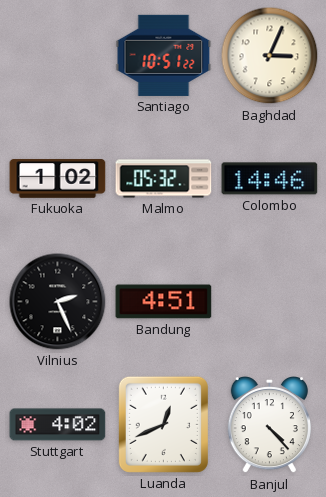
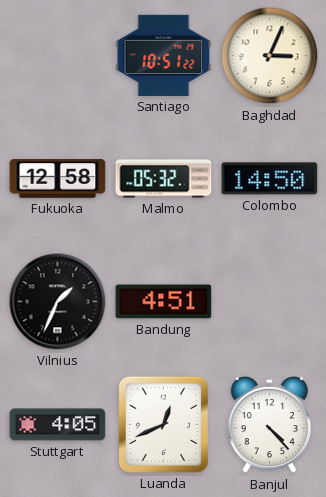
Fukuoka: 1:02 -> 12:58 (58, 179)
Colombo: 14:46 -> 14:50 (270, 179)
Vilnius: 2:26 -> 1:34 (58, 302)
Stuttgart: 4:02 -> 4:05 (58, 425)
